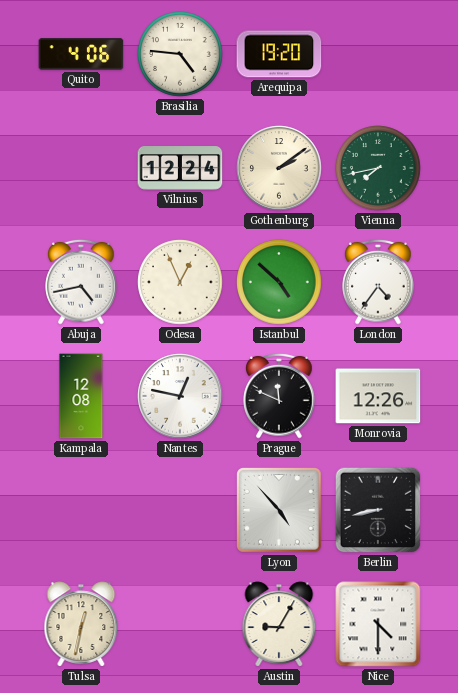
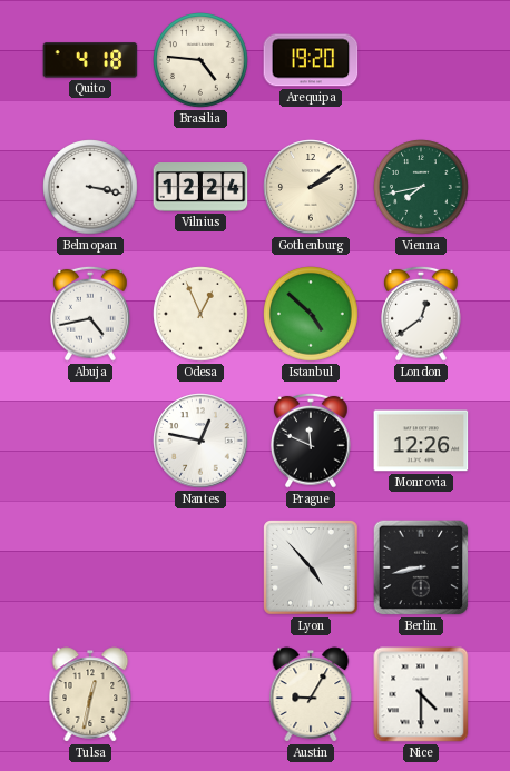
Quito: 4:06 -> 4:18 (90, 60)
Belmopan: none -> 3:17 (90, 187)
London: 4:36 -> 12:39 (421, 314)
Kampala: 12:08 -> none (81, 396)
